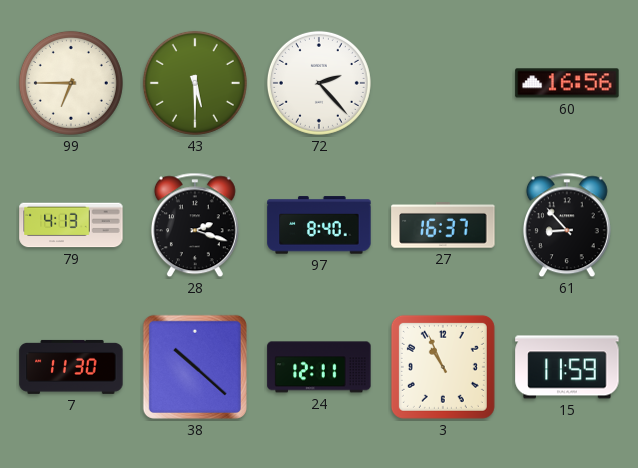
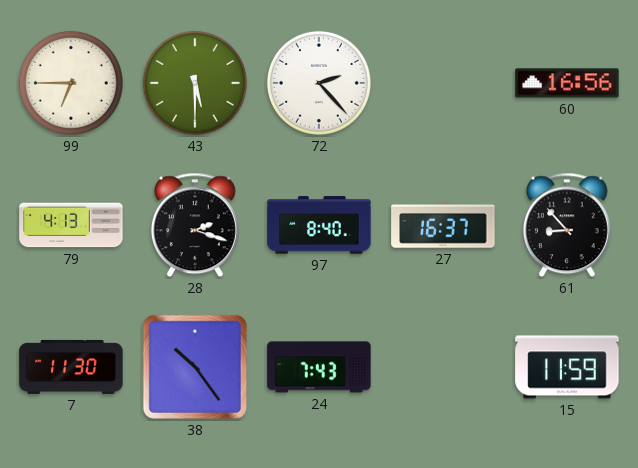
38: 10:22 -> 10:24 (195, 367)
24: 12:11 -> 7:43 (319, 367)
3: 10:56 -> none (443, 367)
